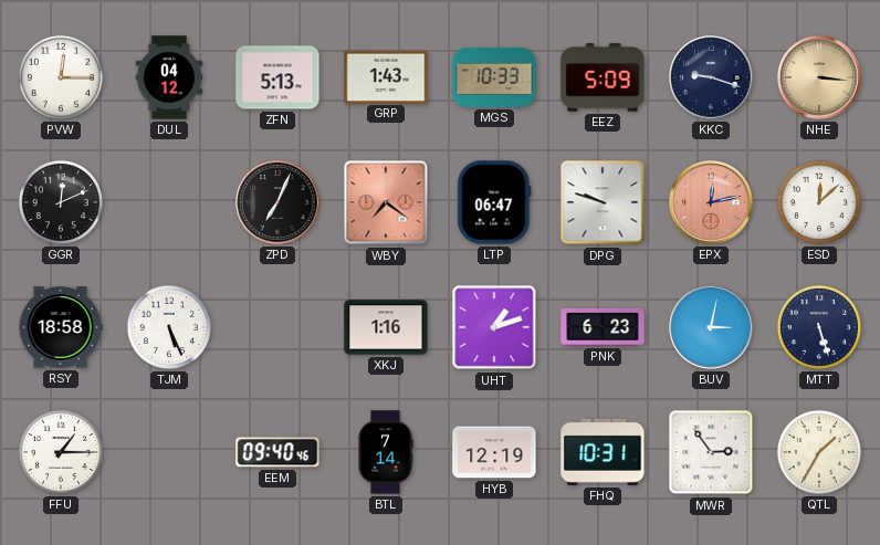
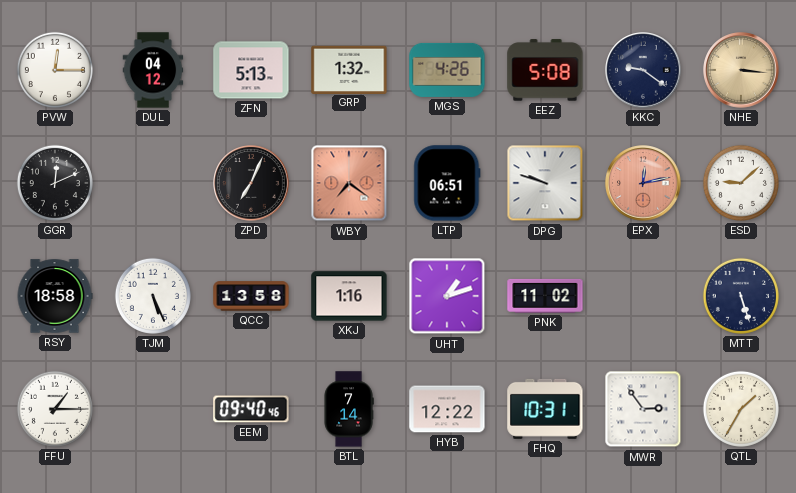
GRP: 1:43 -> 1:32 (349, 69)
MGS: 10:33 -> 4:26 (447, 70)
EEZ: 5:09 -> 5:08 (545, 70)
KKC: 9:18 -> 9:21 (643, 70)
LTP: 06:47 -> 06:51 (447, 183)
ESD: 12:08 -> 9:08 (741, 183)
QCC: none -> 13:58 (251, 296)
PNK: 6:23 -> 11:02 (545, 296)
BUV: 3:02 -> none (711, 327)
HYB: 12:19 -> 12:22 (447, 409)
